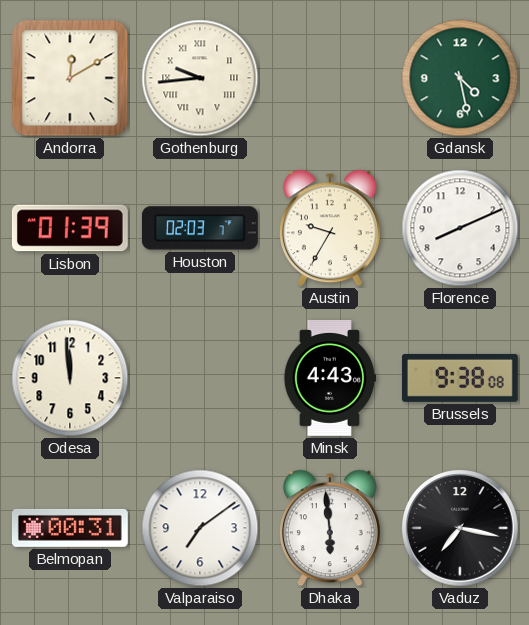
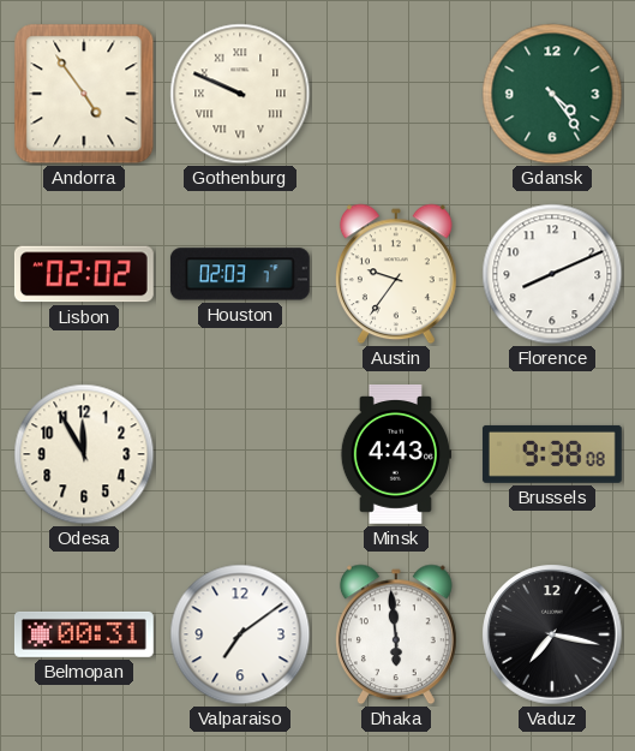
Andorra: 12:10 -> 4:54 (84, 94)
Gothenburg: 9:44 -> 9:49 (240, 94)
Gdansk: 4:28 -> 4:24 (552, 94)
Lisbon: 01:39 -> 02:02 (84, 274)
Austin: 9:35 -> 9:36 (396, 274)
Odesa: 11:59 -> 11:55 (84, 454)
